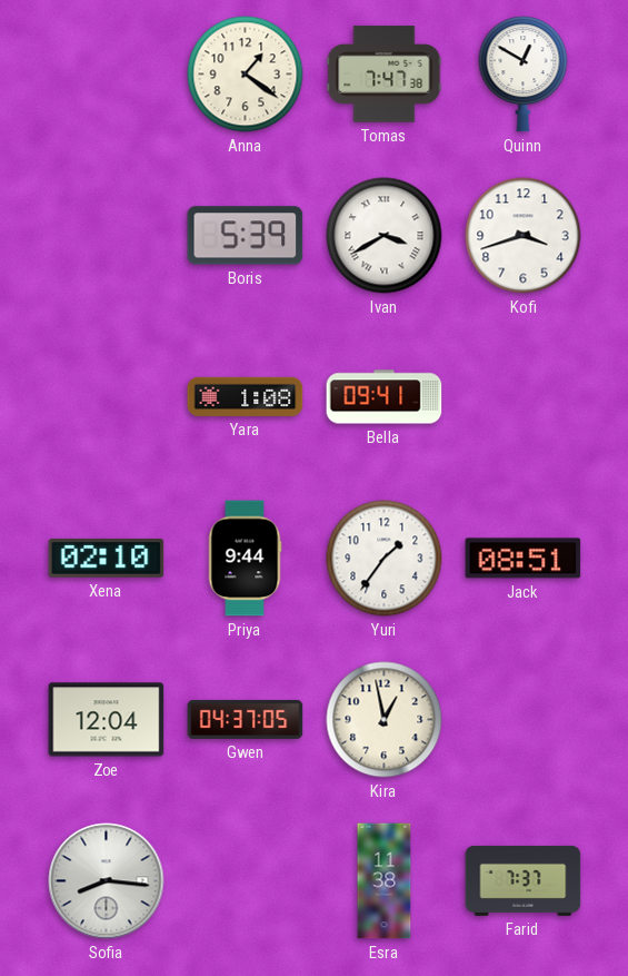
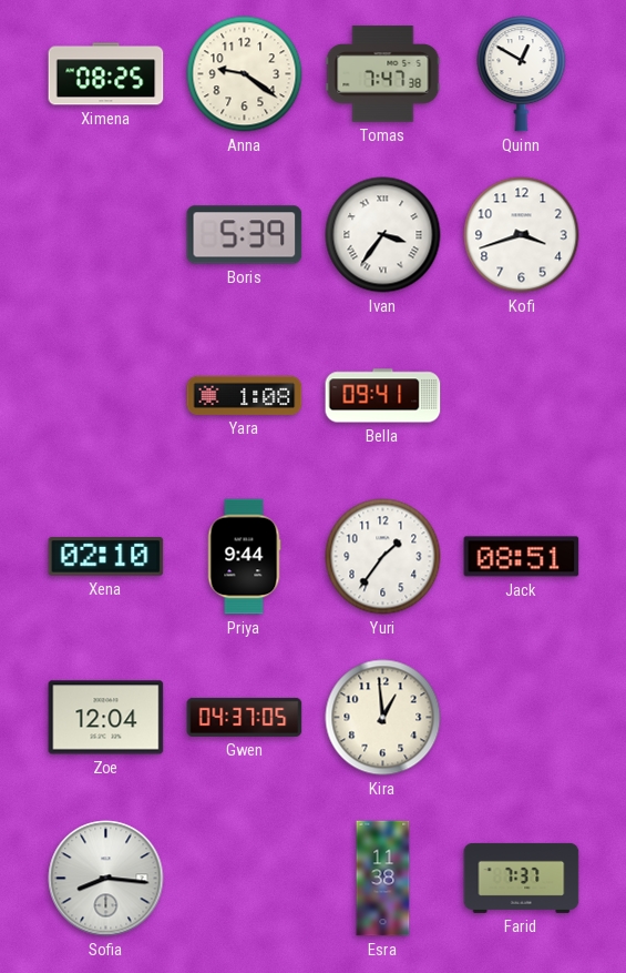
Ximena: none -> 08:25 (106, 74)
Anna: 1:21 -> 9:21 (245, 74)
Ivan: 3:40 -> 3:36 (383, 235)
Kira: 12:58 -> 12:59 (383, 718)
